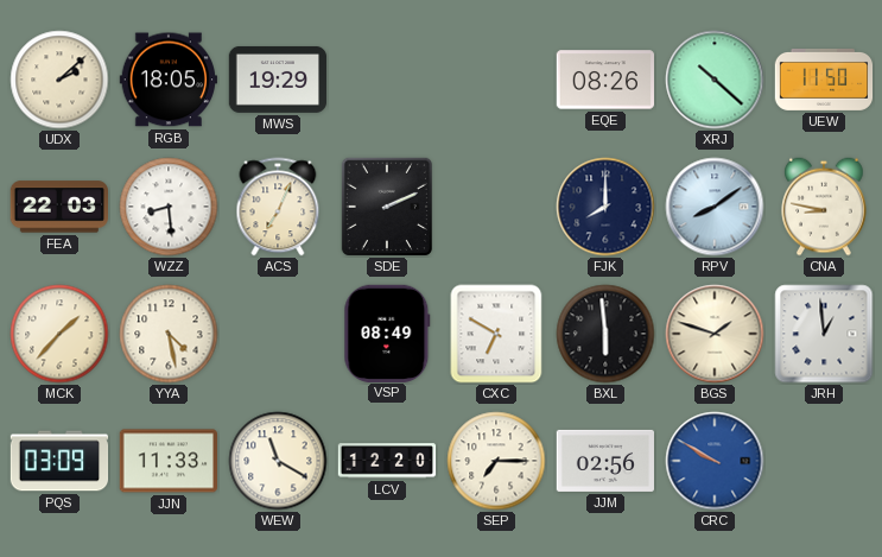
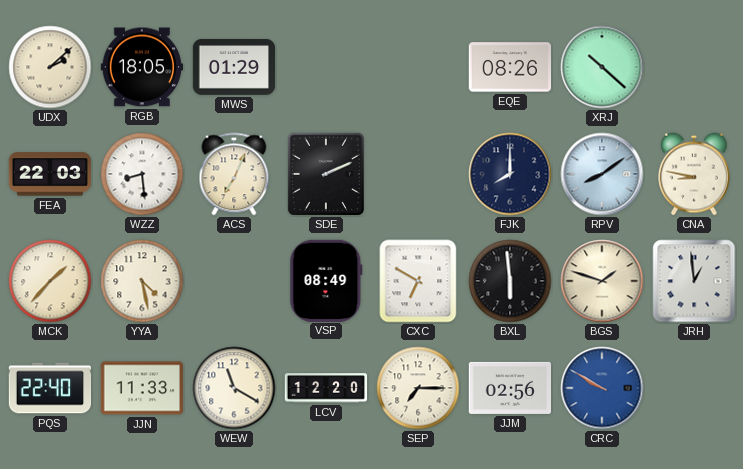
MWS: 19:29 -> 01:29 (234, 67)
UEW: 11:50 -> none (824, 80)
PQS: 03:09 -> 22:40 (50, 388)
